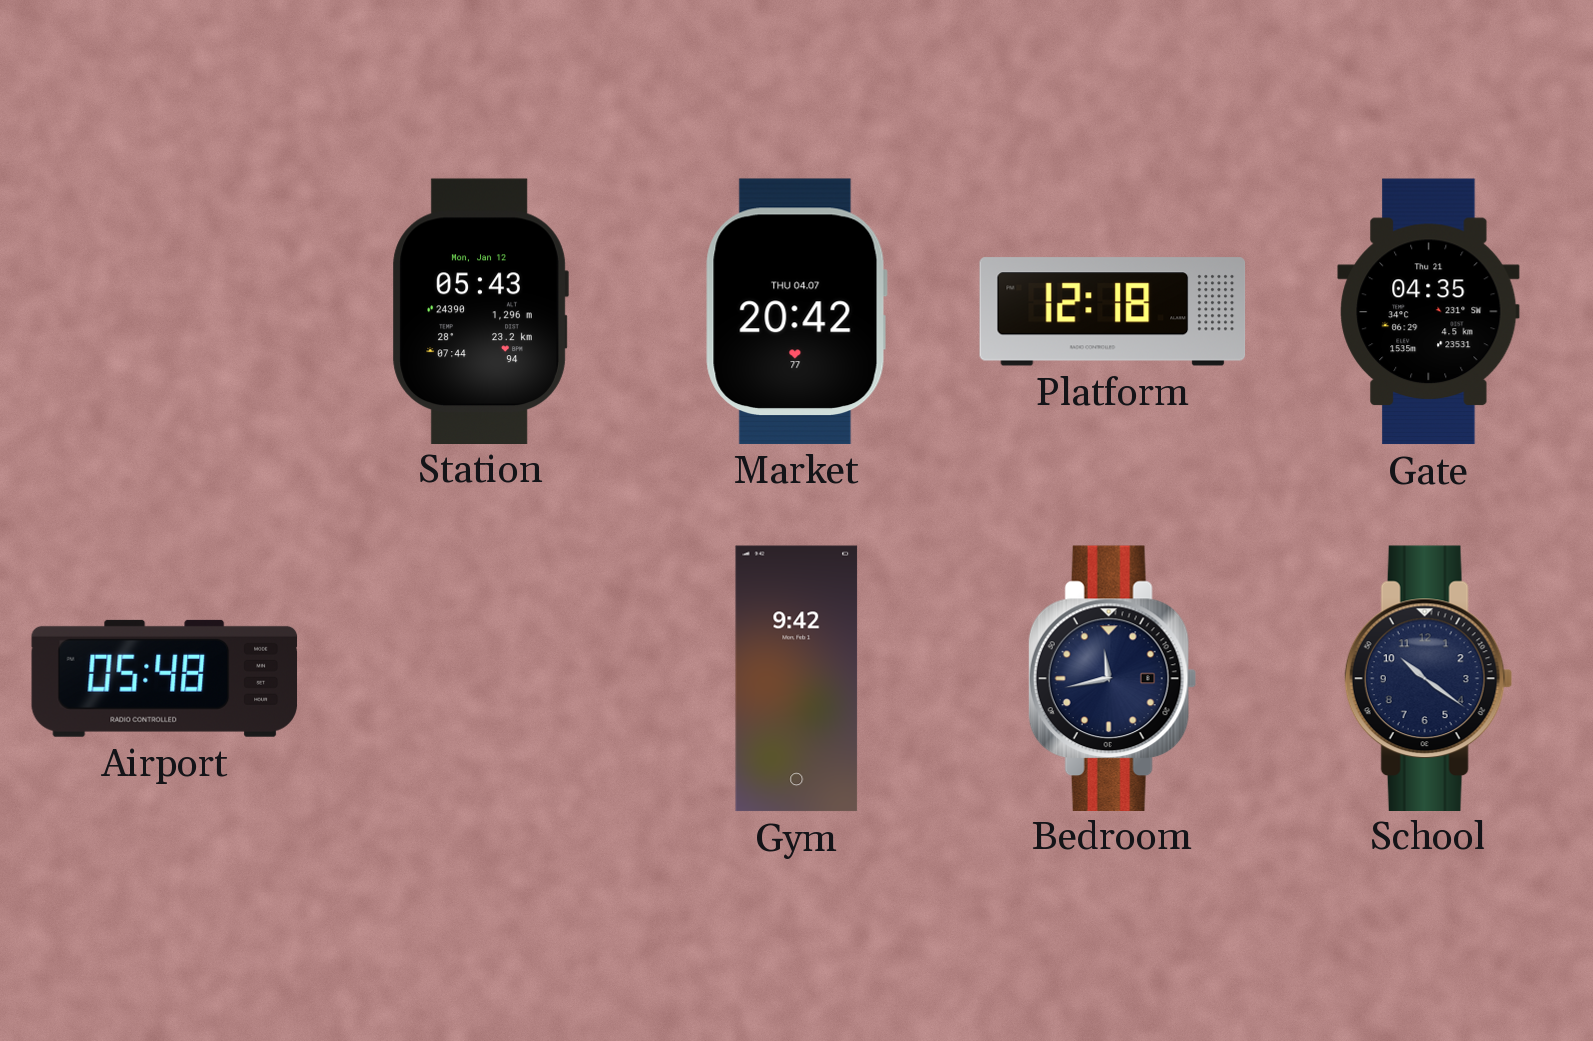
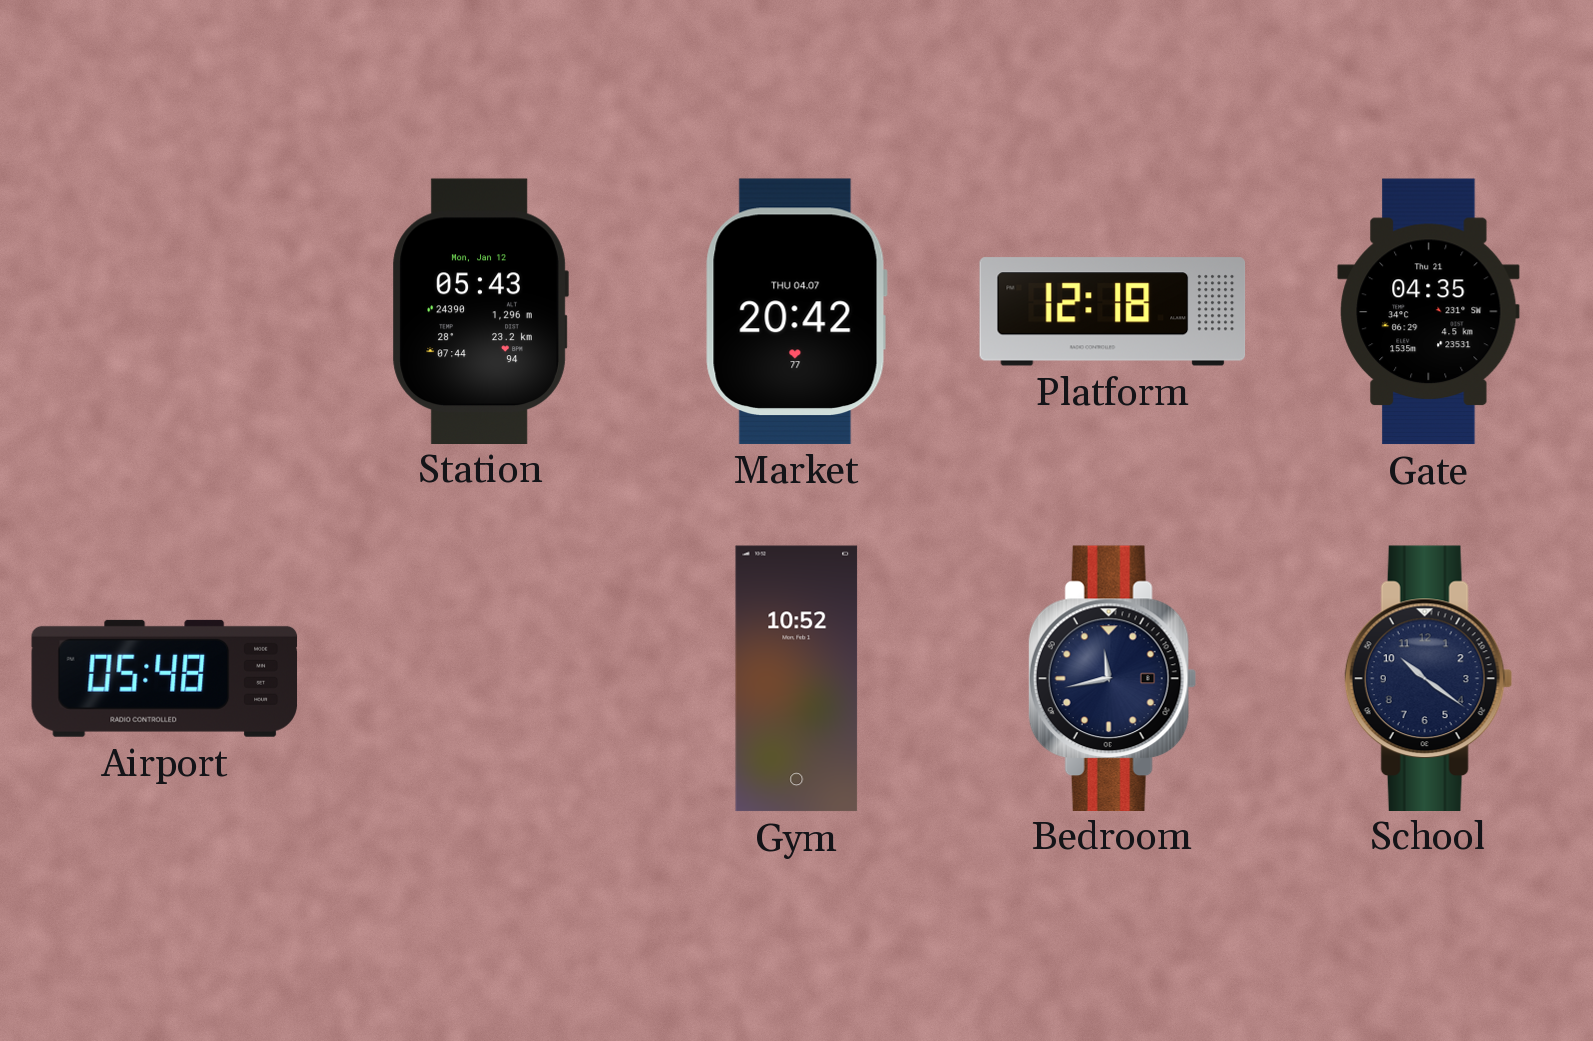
Gym: 9:42 -> 10:52 (797, 679)
